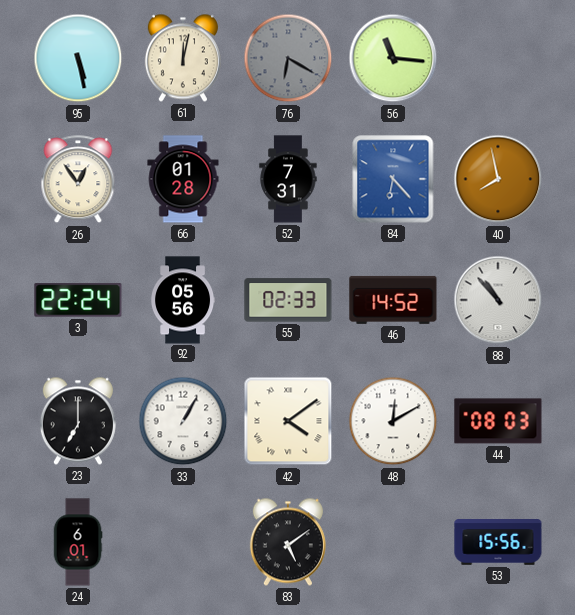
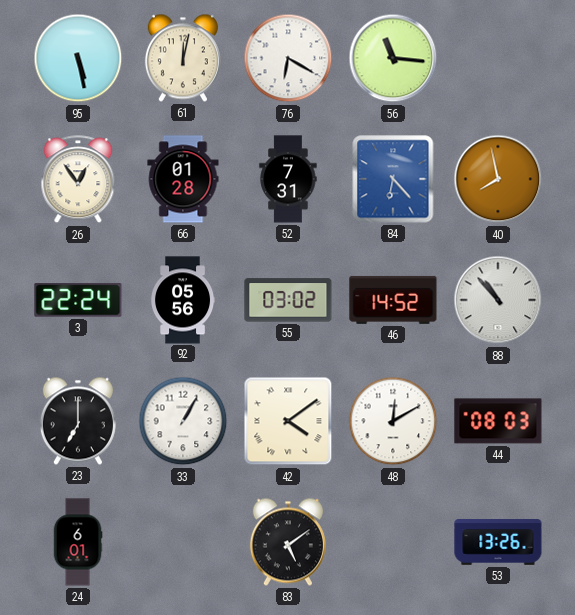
76 dial: grey -> white (288, 58)
55: 02:33 -> 03:02 (288, 300)
53: 15:56 -> 13:26 (498, 542)
